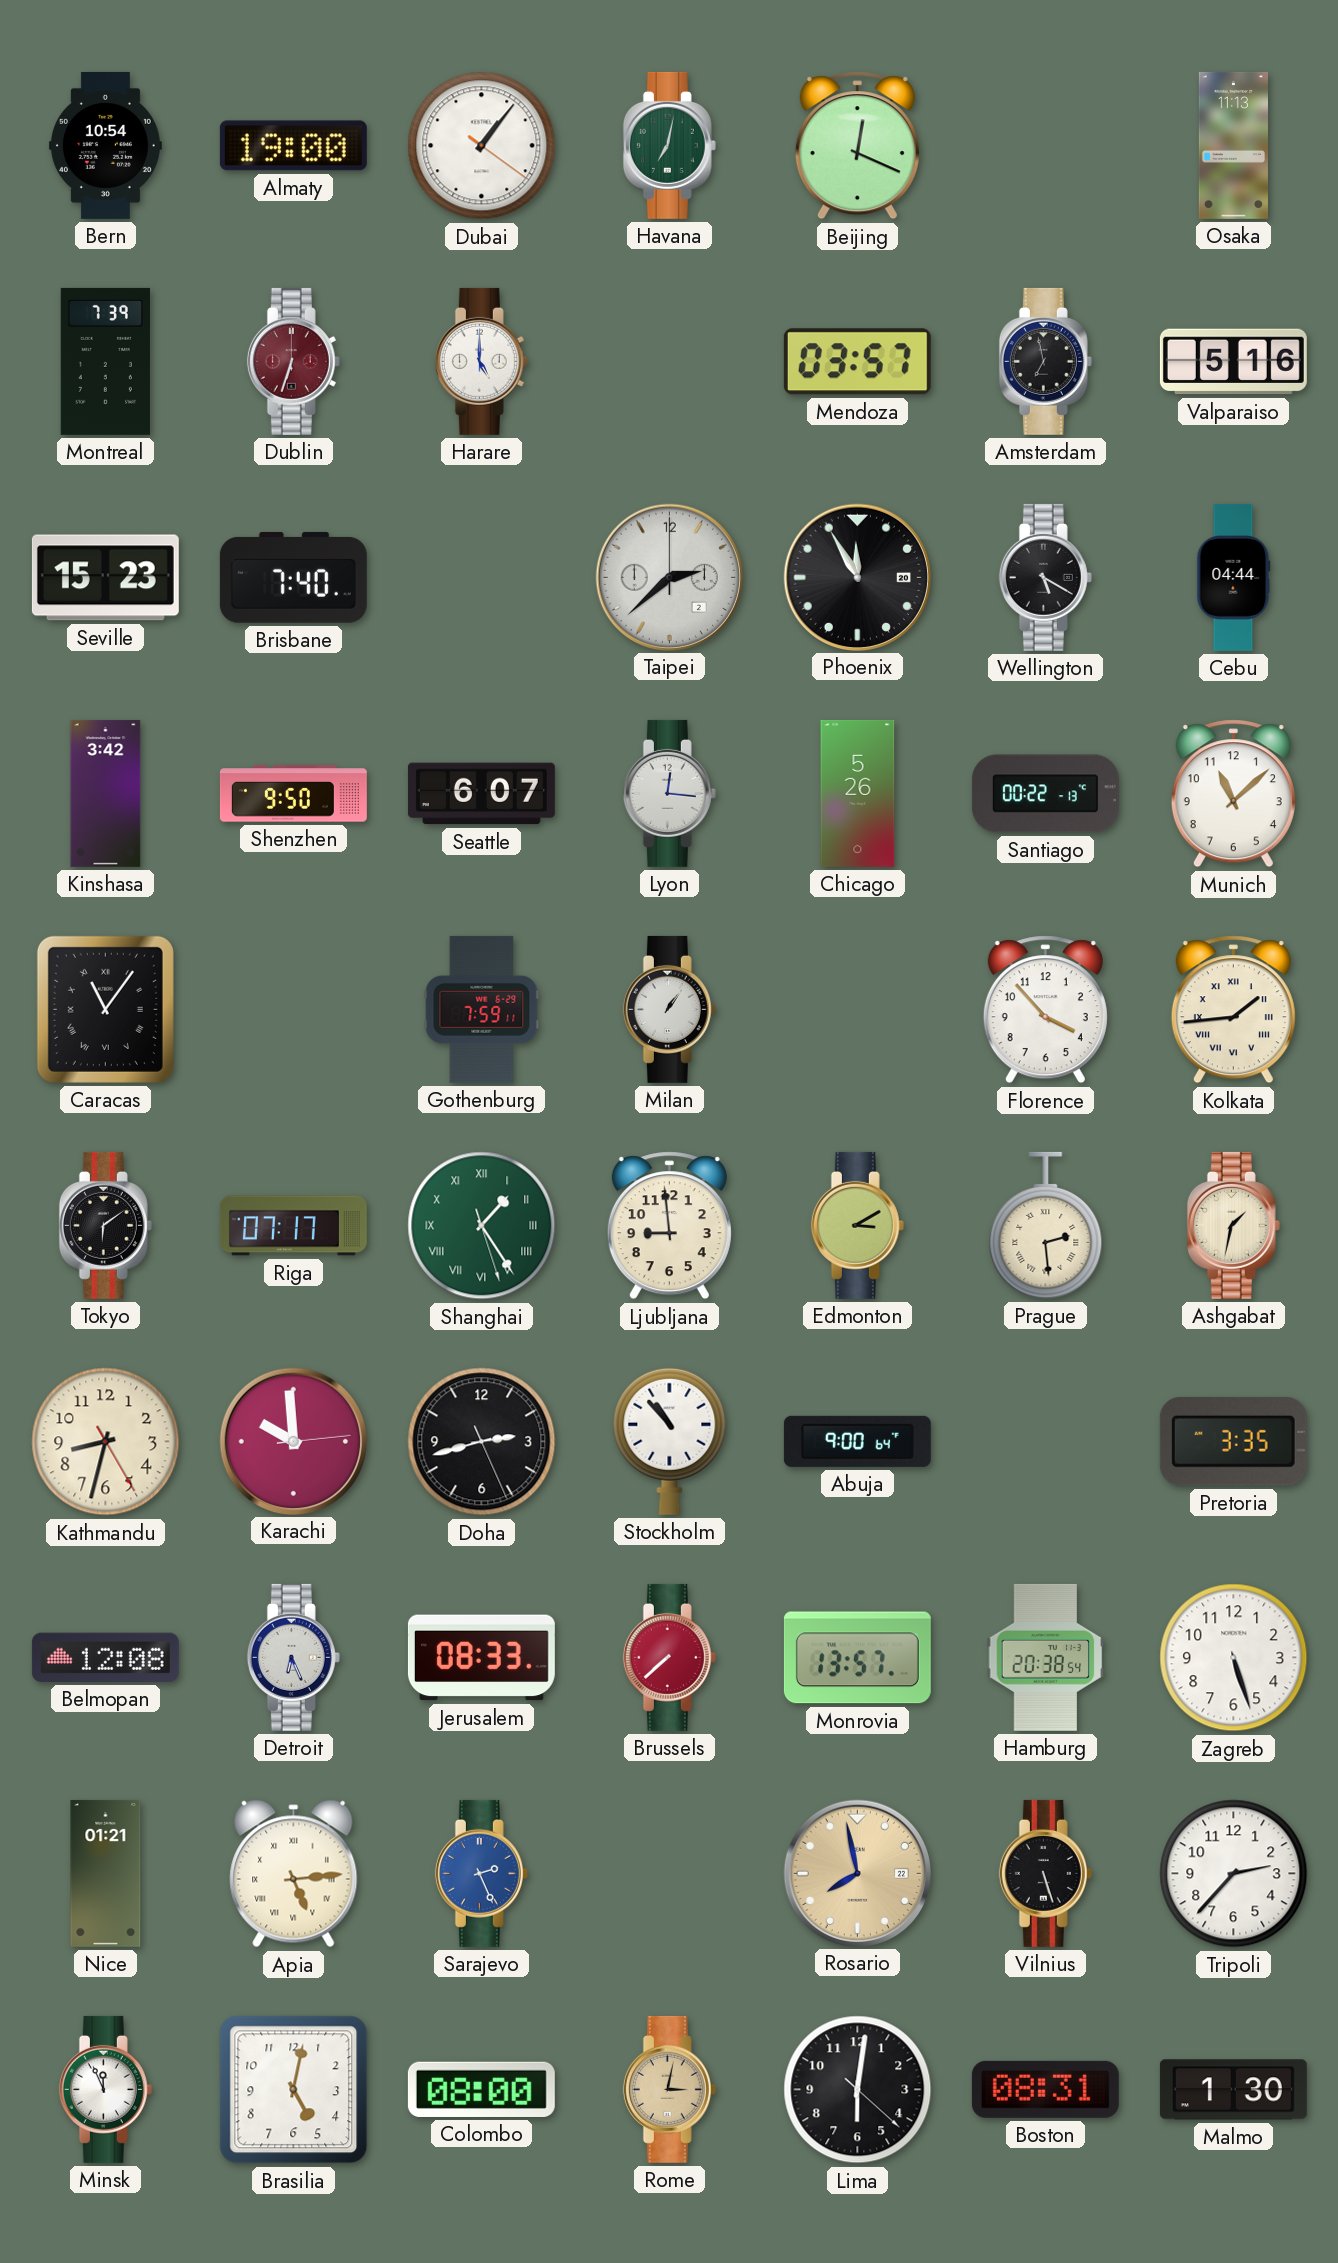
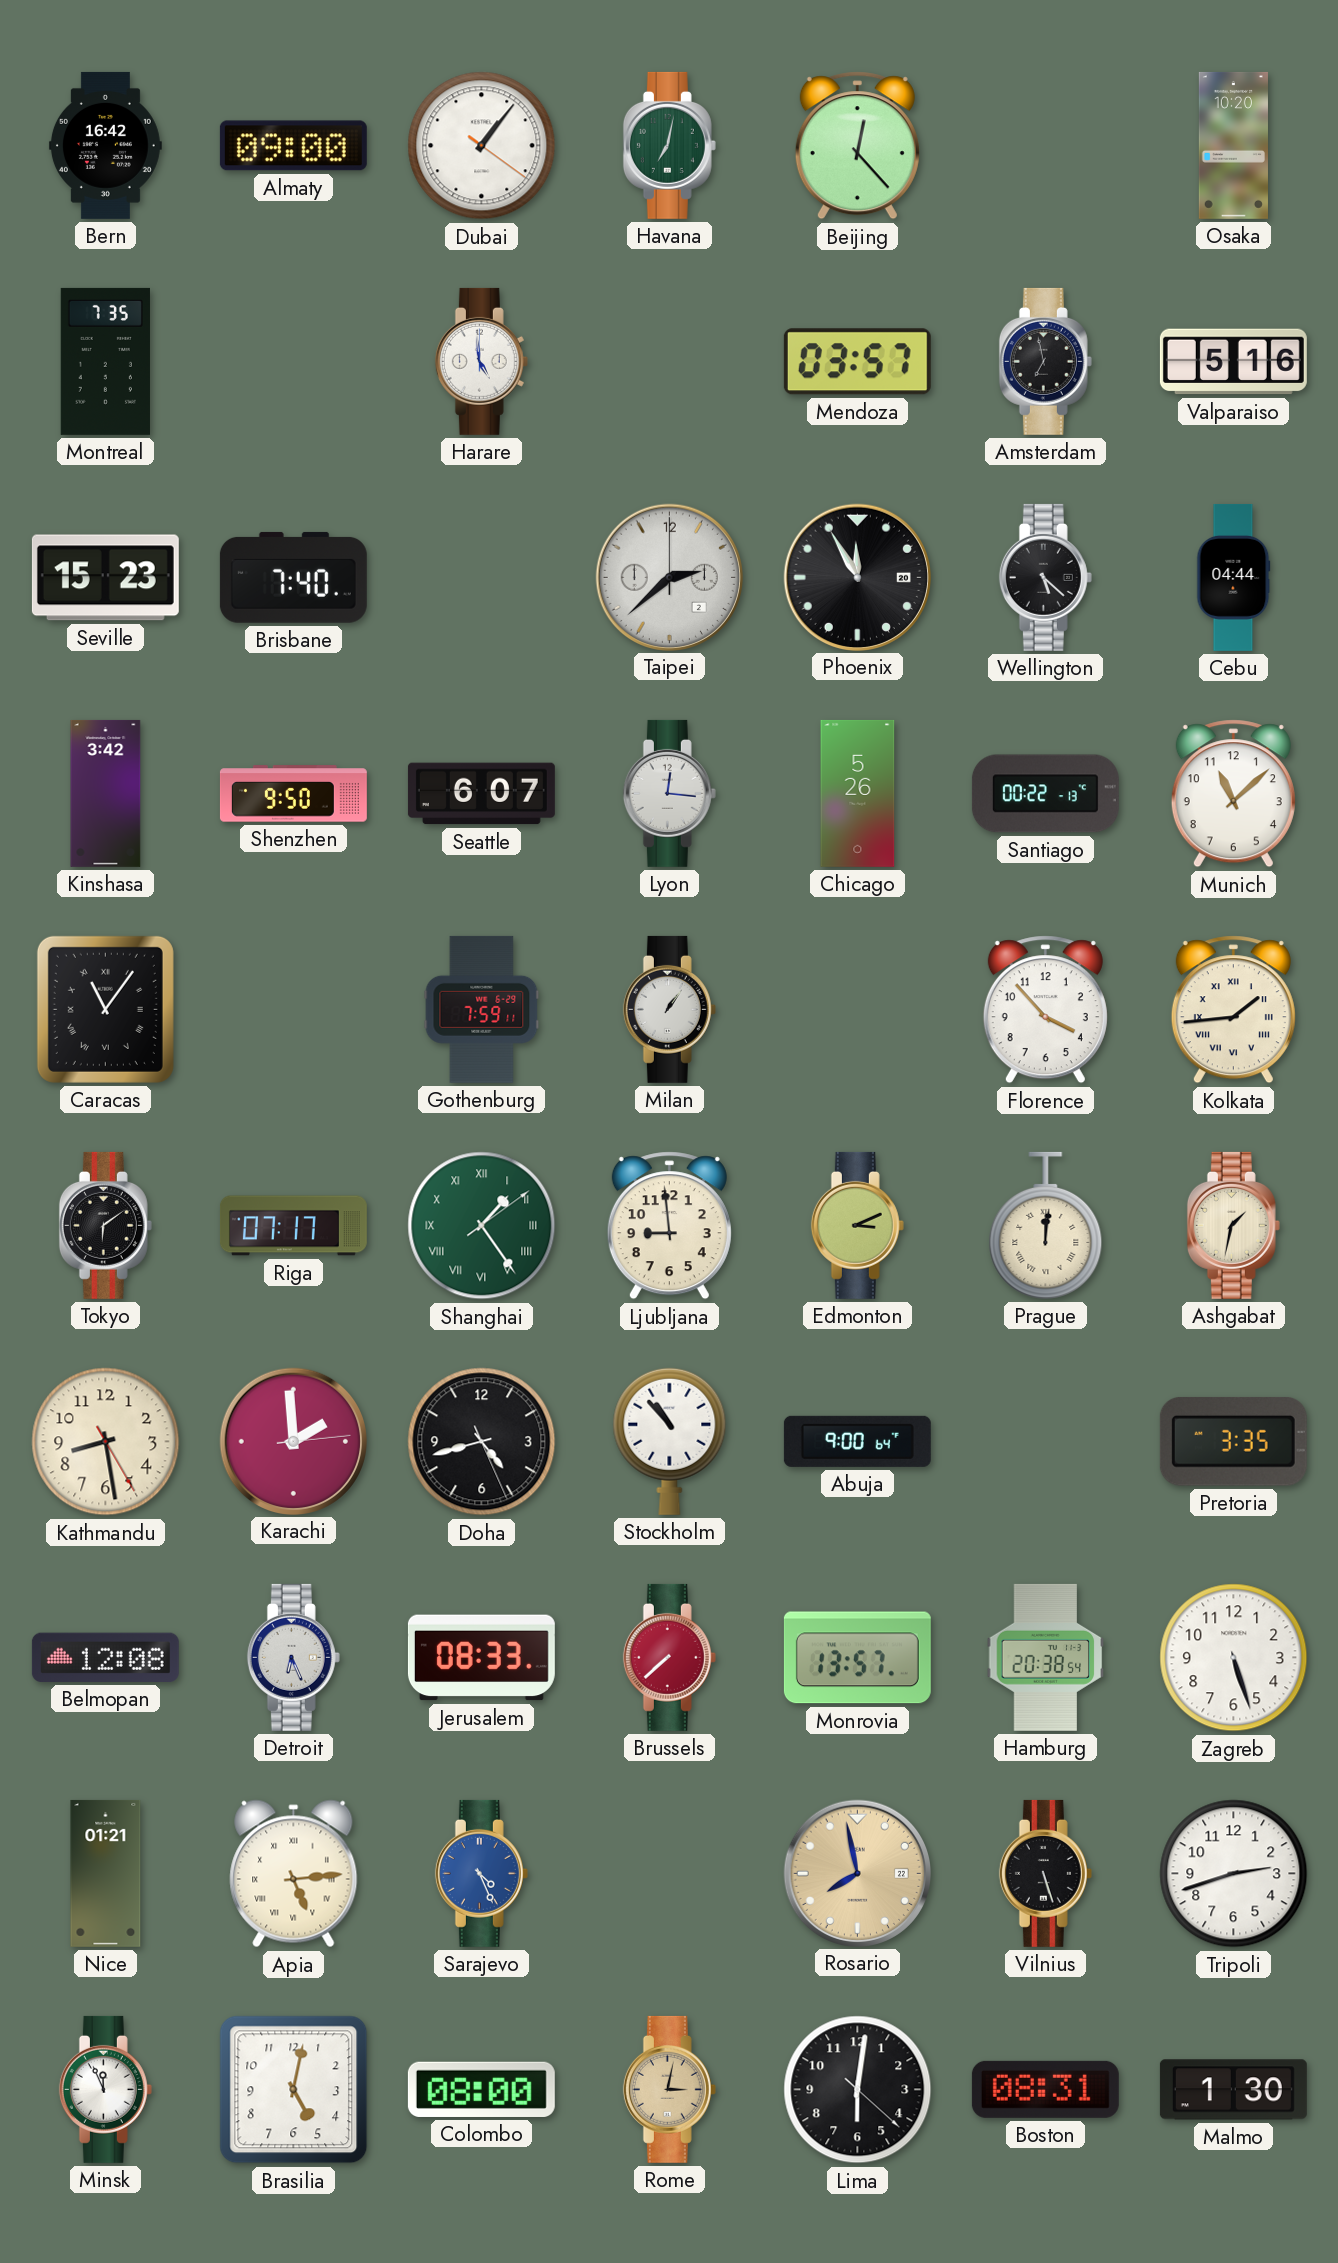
Bern: 10:54 -> 16:42 (105, 145)
Almaty: 19:00 -> 09:00 (293, 146)
Beijing: 12:19 -> 12:23 (857, 146)
Osaka: 11:13 -> 10:20 (1233, 145)
Montreal: 7:39 -> 7:35 (105, 361)
Dublin: 6:33 -> none (293, 361)
Harare: 5:00 -> 4:59 (481, 361)
Wellington: 5:20 -> 5:22 (1045, 577)
Shanghai: 1:24:27 -> 1:24:09 (482, 1226)
Edmonton: 3:10 -> 3:11 (857, 1225)
Prague: 2:29 -> 12:01 (1046, 1225)
Kathmandu: 8:32 -> 8:28 (106, 1442)
Karachi: 9:59 -> 1:59 (293, 1441)
Doha: 2:42 -> 4:42 (482, 1442)
Sarajevo: 2:26 -> 4:26 (481, 1873)
Tripoli: 2:37 -> 2:42 (1234, 1874)
